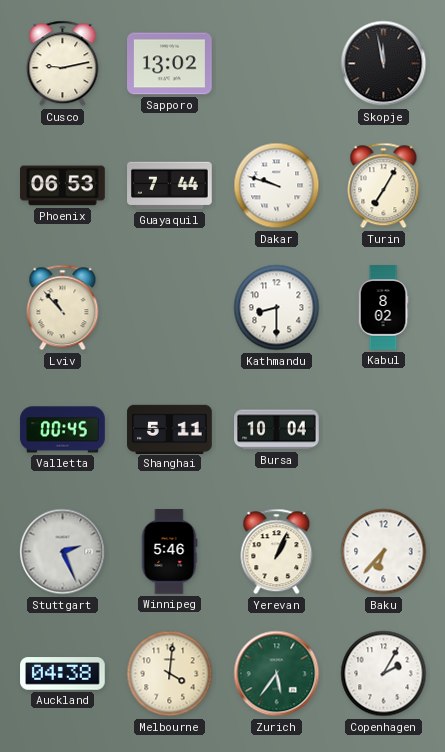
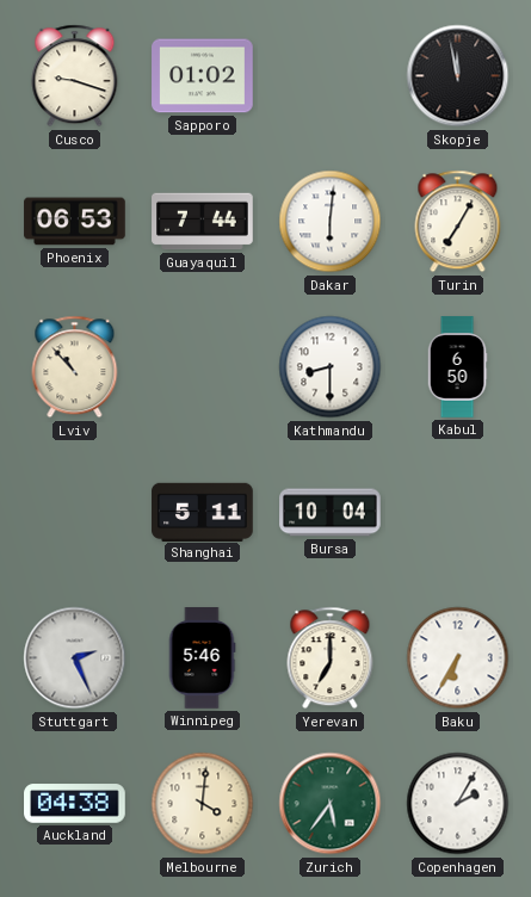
Cusco: 9:13 -> 9:18 (75, 76)
Sapporo: 13:02 -> 01:02 (203, 76)
Dakar: 9:48 -> 6:01 (331, 222)
Kabul: 8:02 -> 6:50 (457, 367)
Valletta: 00:45 -> none (63, 430)
Yerevan: 1:04 -> 7:00 (331, 658)
Baku: 6:37 -> 6:35 (458, 658)
